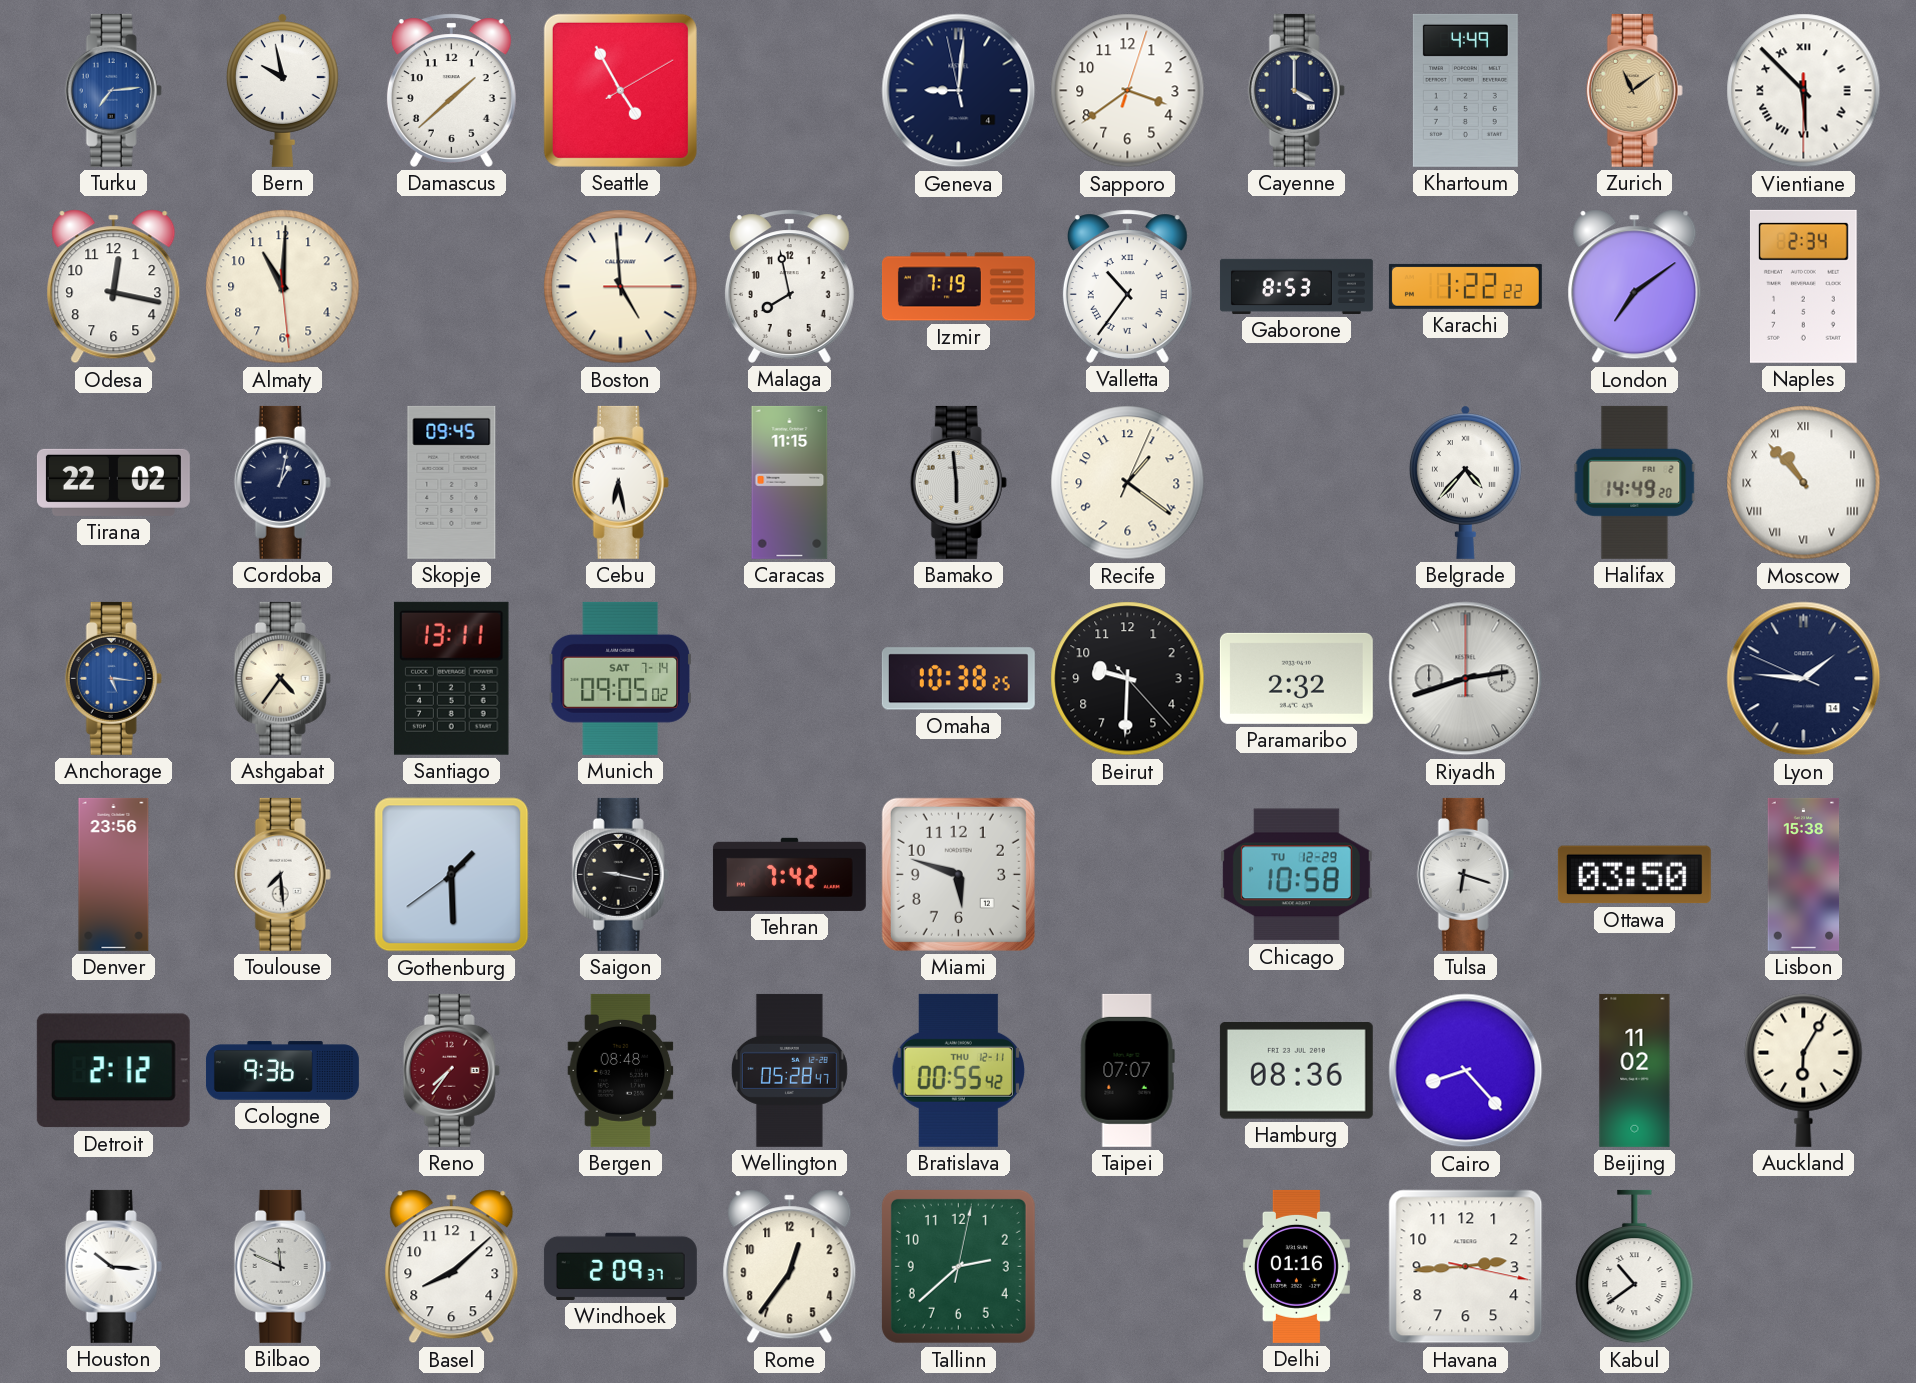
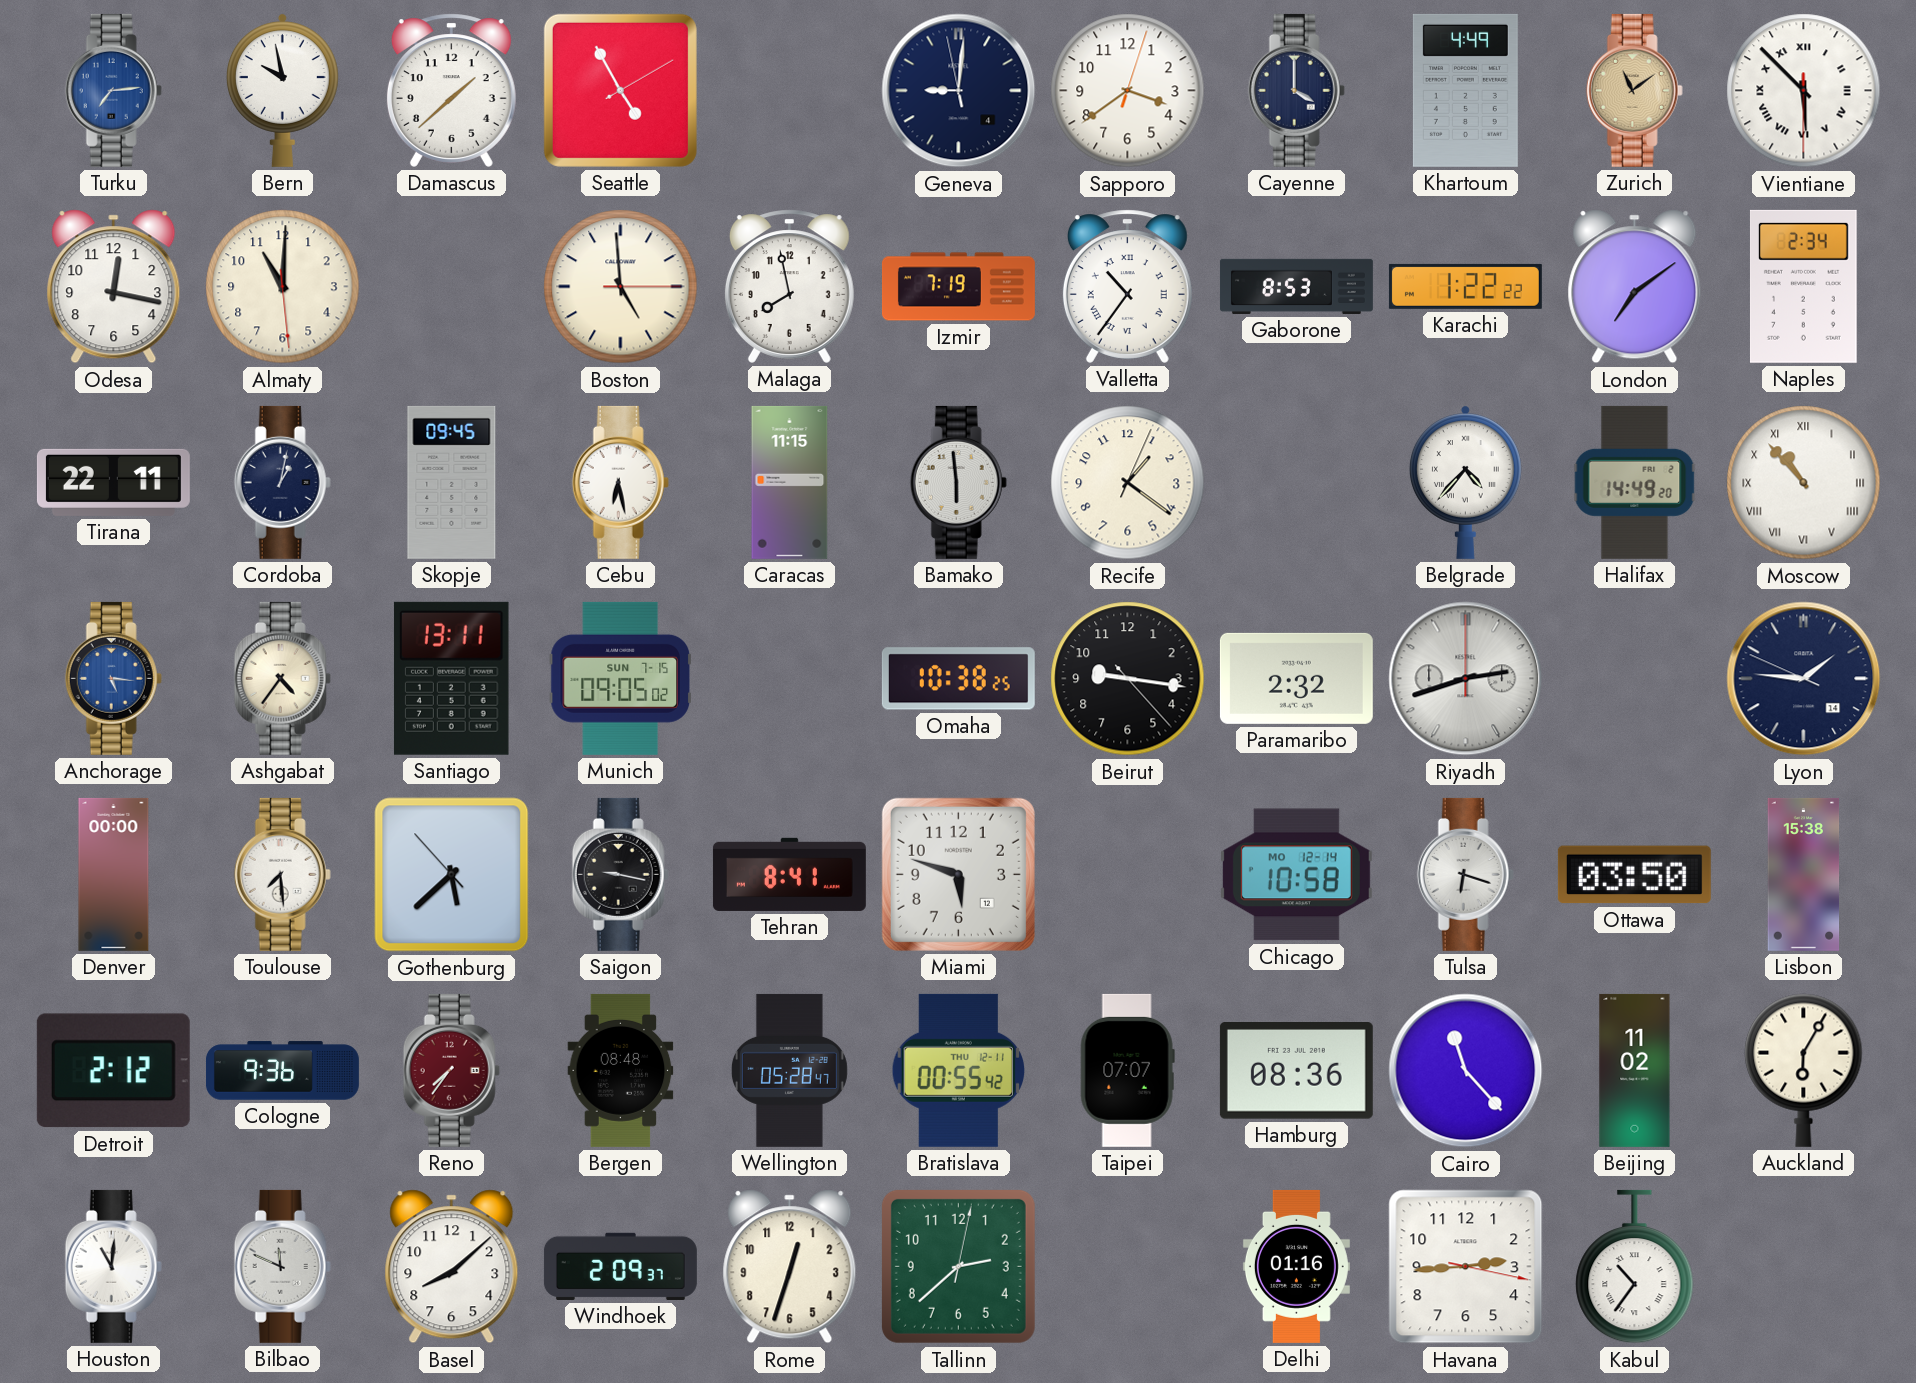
Tirana: 22:02 -> 22:11 (113, 482)
Munich date: SAT 7-14 -> SUN 7-15 (620, 678)
Beirut: 9:30 -> 9:16 (1128, 679)
Denver: 23:56 -> 00:00 (114, 874)
Gothenburg: 1:29 -> 5:37 (452, 875)
Tehran: 7:42 -> 8:41 (789, 874)
Chicago date: TU 12-29 -> MO 12-14 (1296, 875)
Cairo: 8:23 -> 11:23 (1466, 1071)
Houston: 10:16 -> 11:01 (113, 1266)
Rome: 12:36 -> 12:33 (790, 1267)
Kabul: 10:39 -> 10:36 (1635, 1267)
